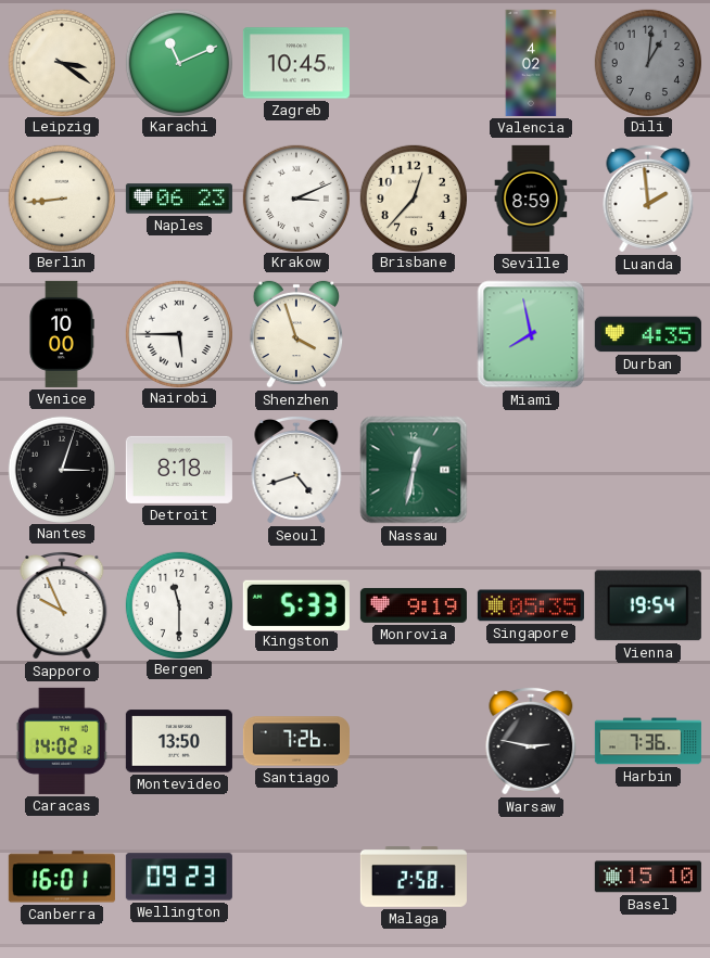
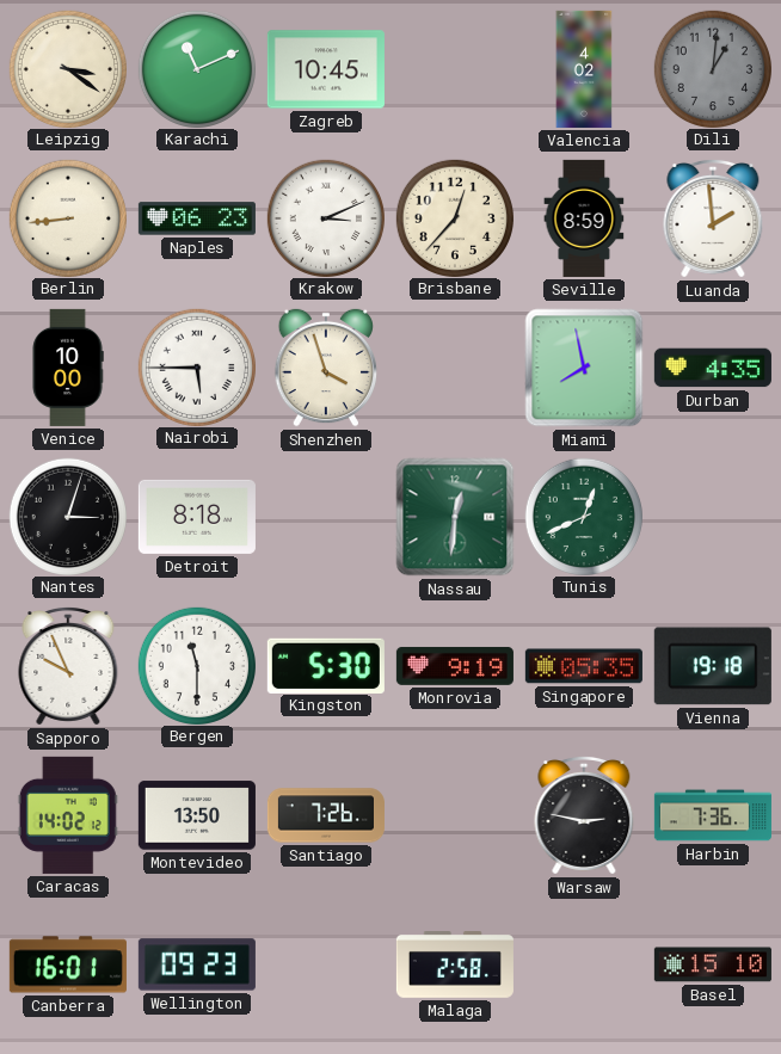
Seoul: 4:42 -> none (296, 470)
Nassau: 12:32 -> 12:31 (455, 517)
Tunis: none -> 12:41 (583, 516)
Kingston: 5:33 -> 5:30 (326, 665)
Vienna: 19:54 -> 19:18 (713, 666)
